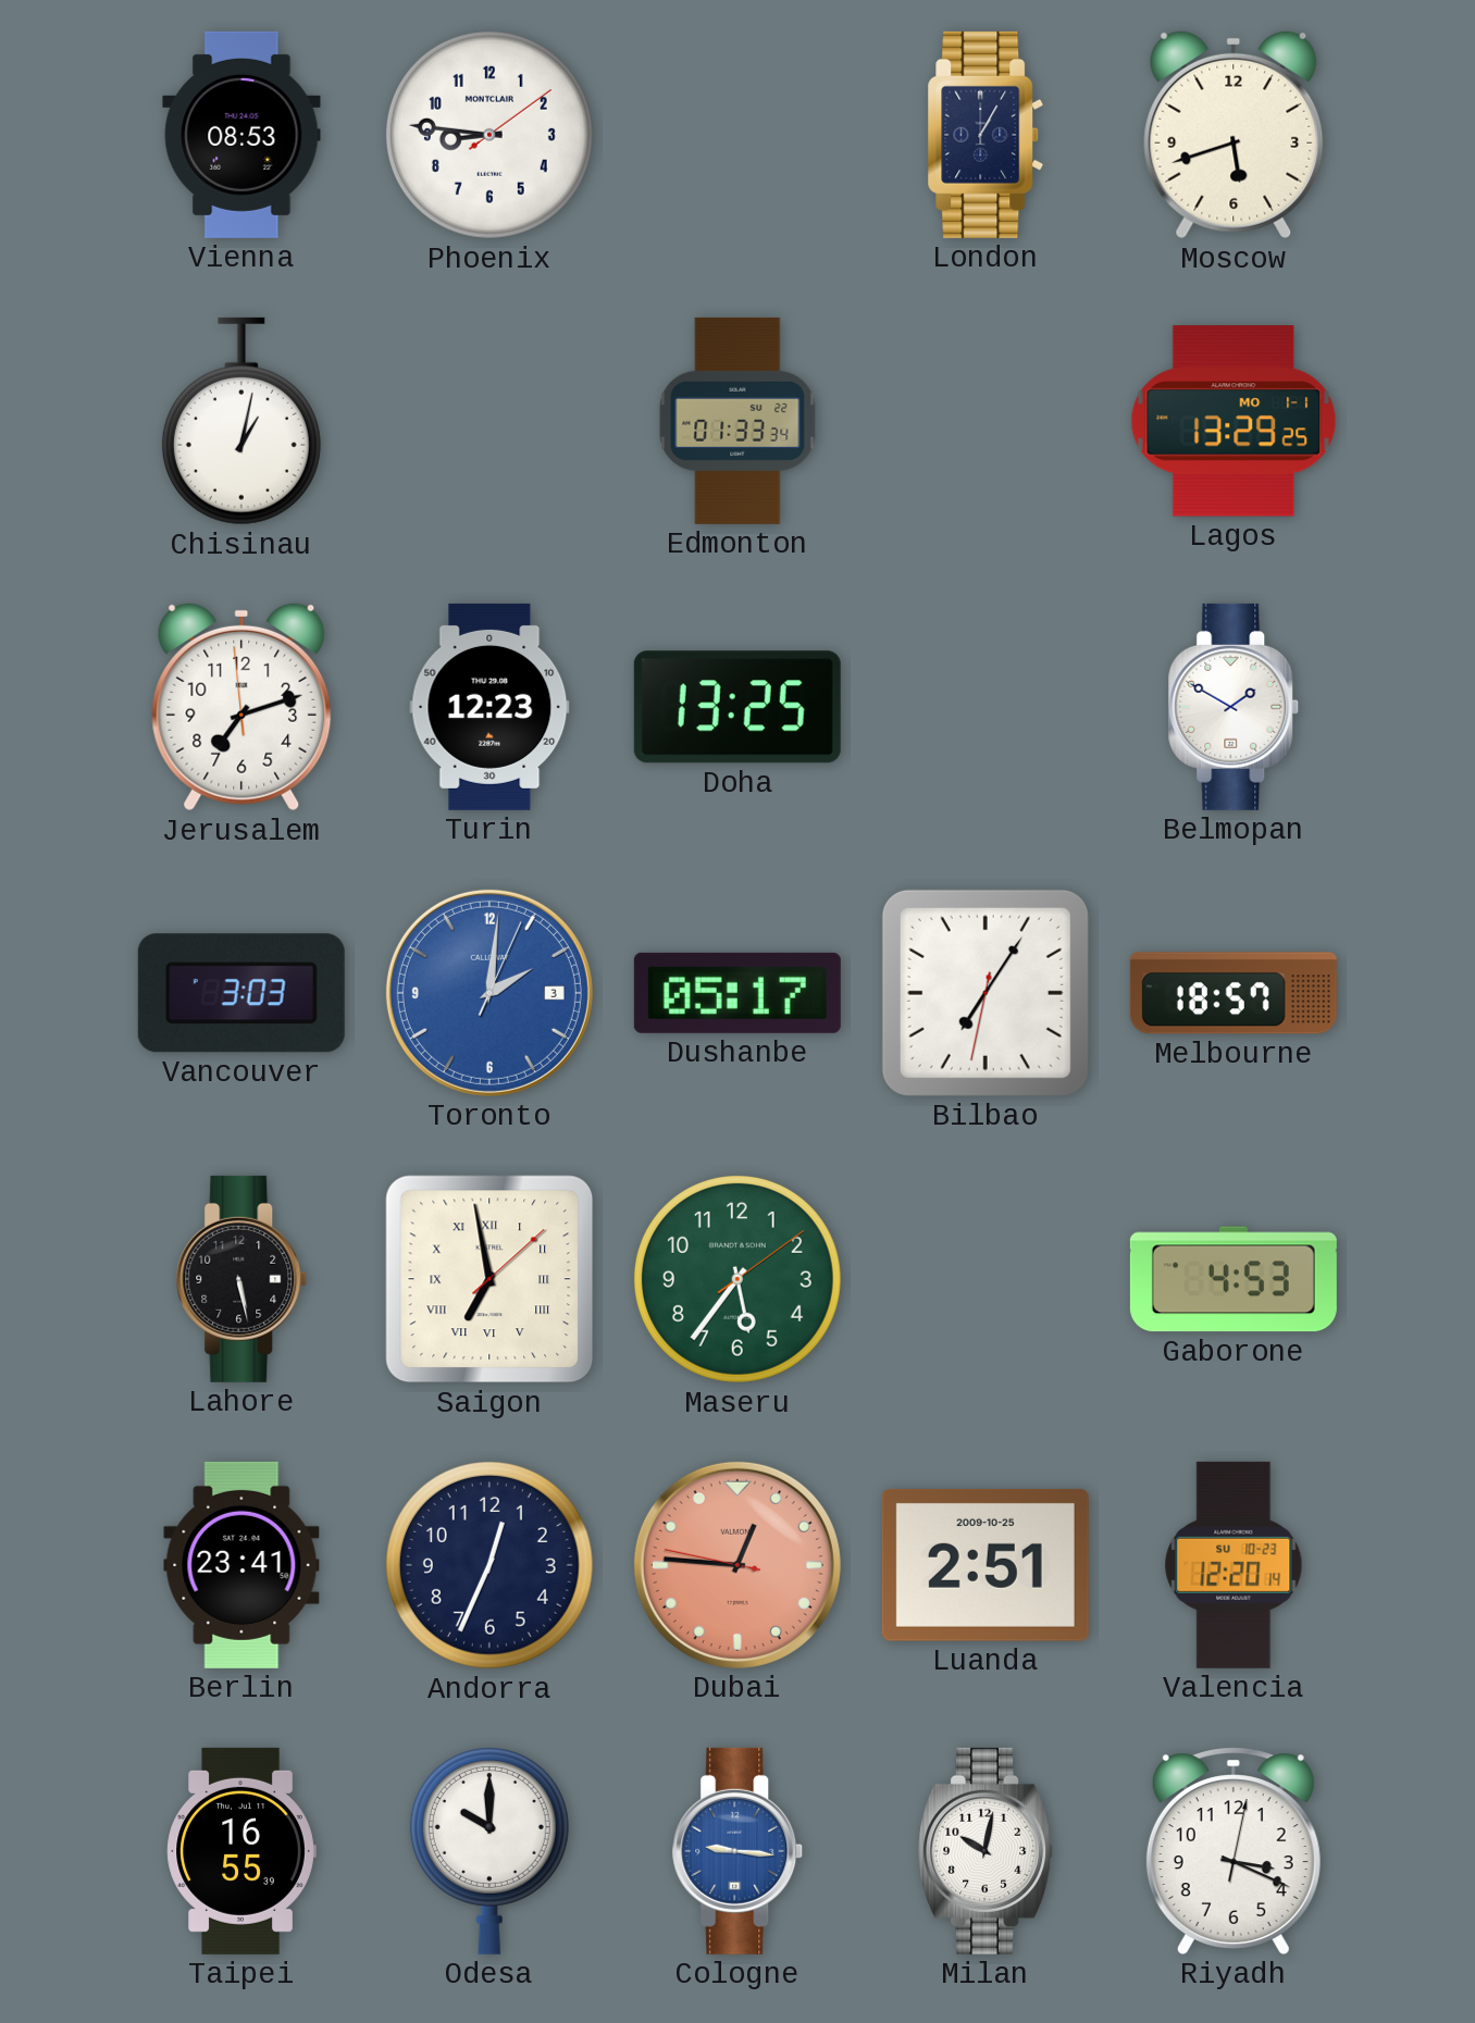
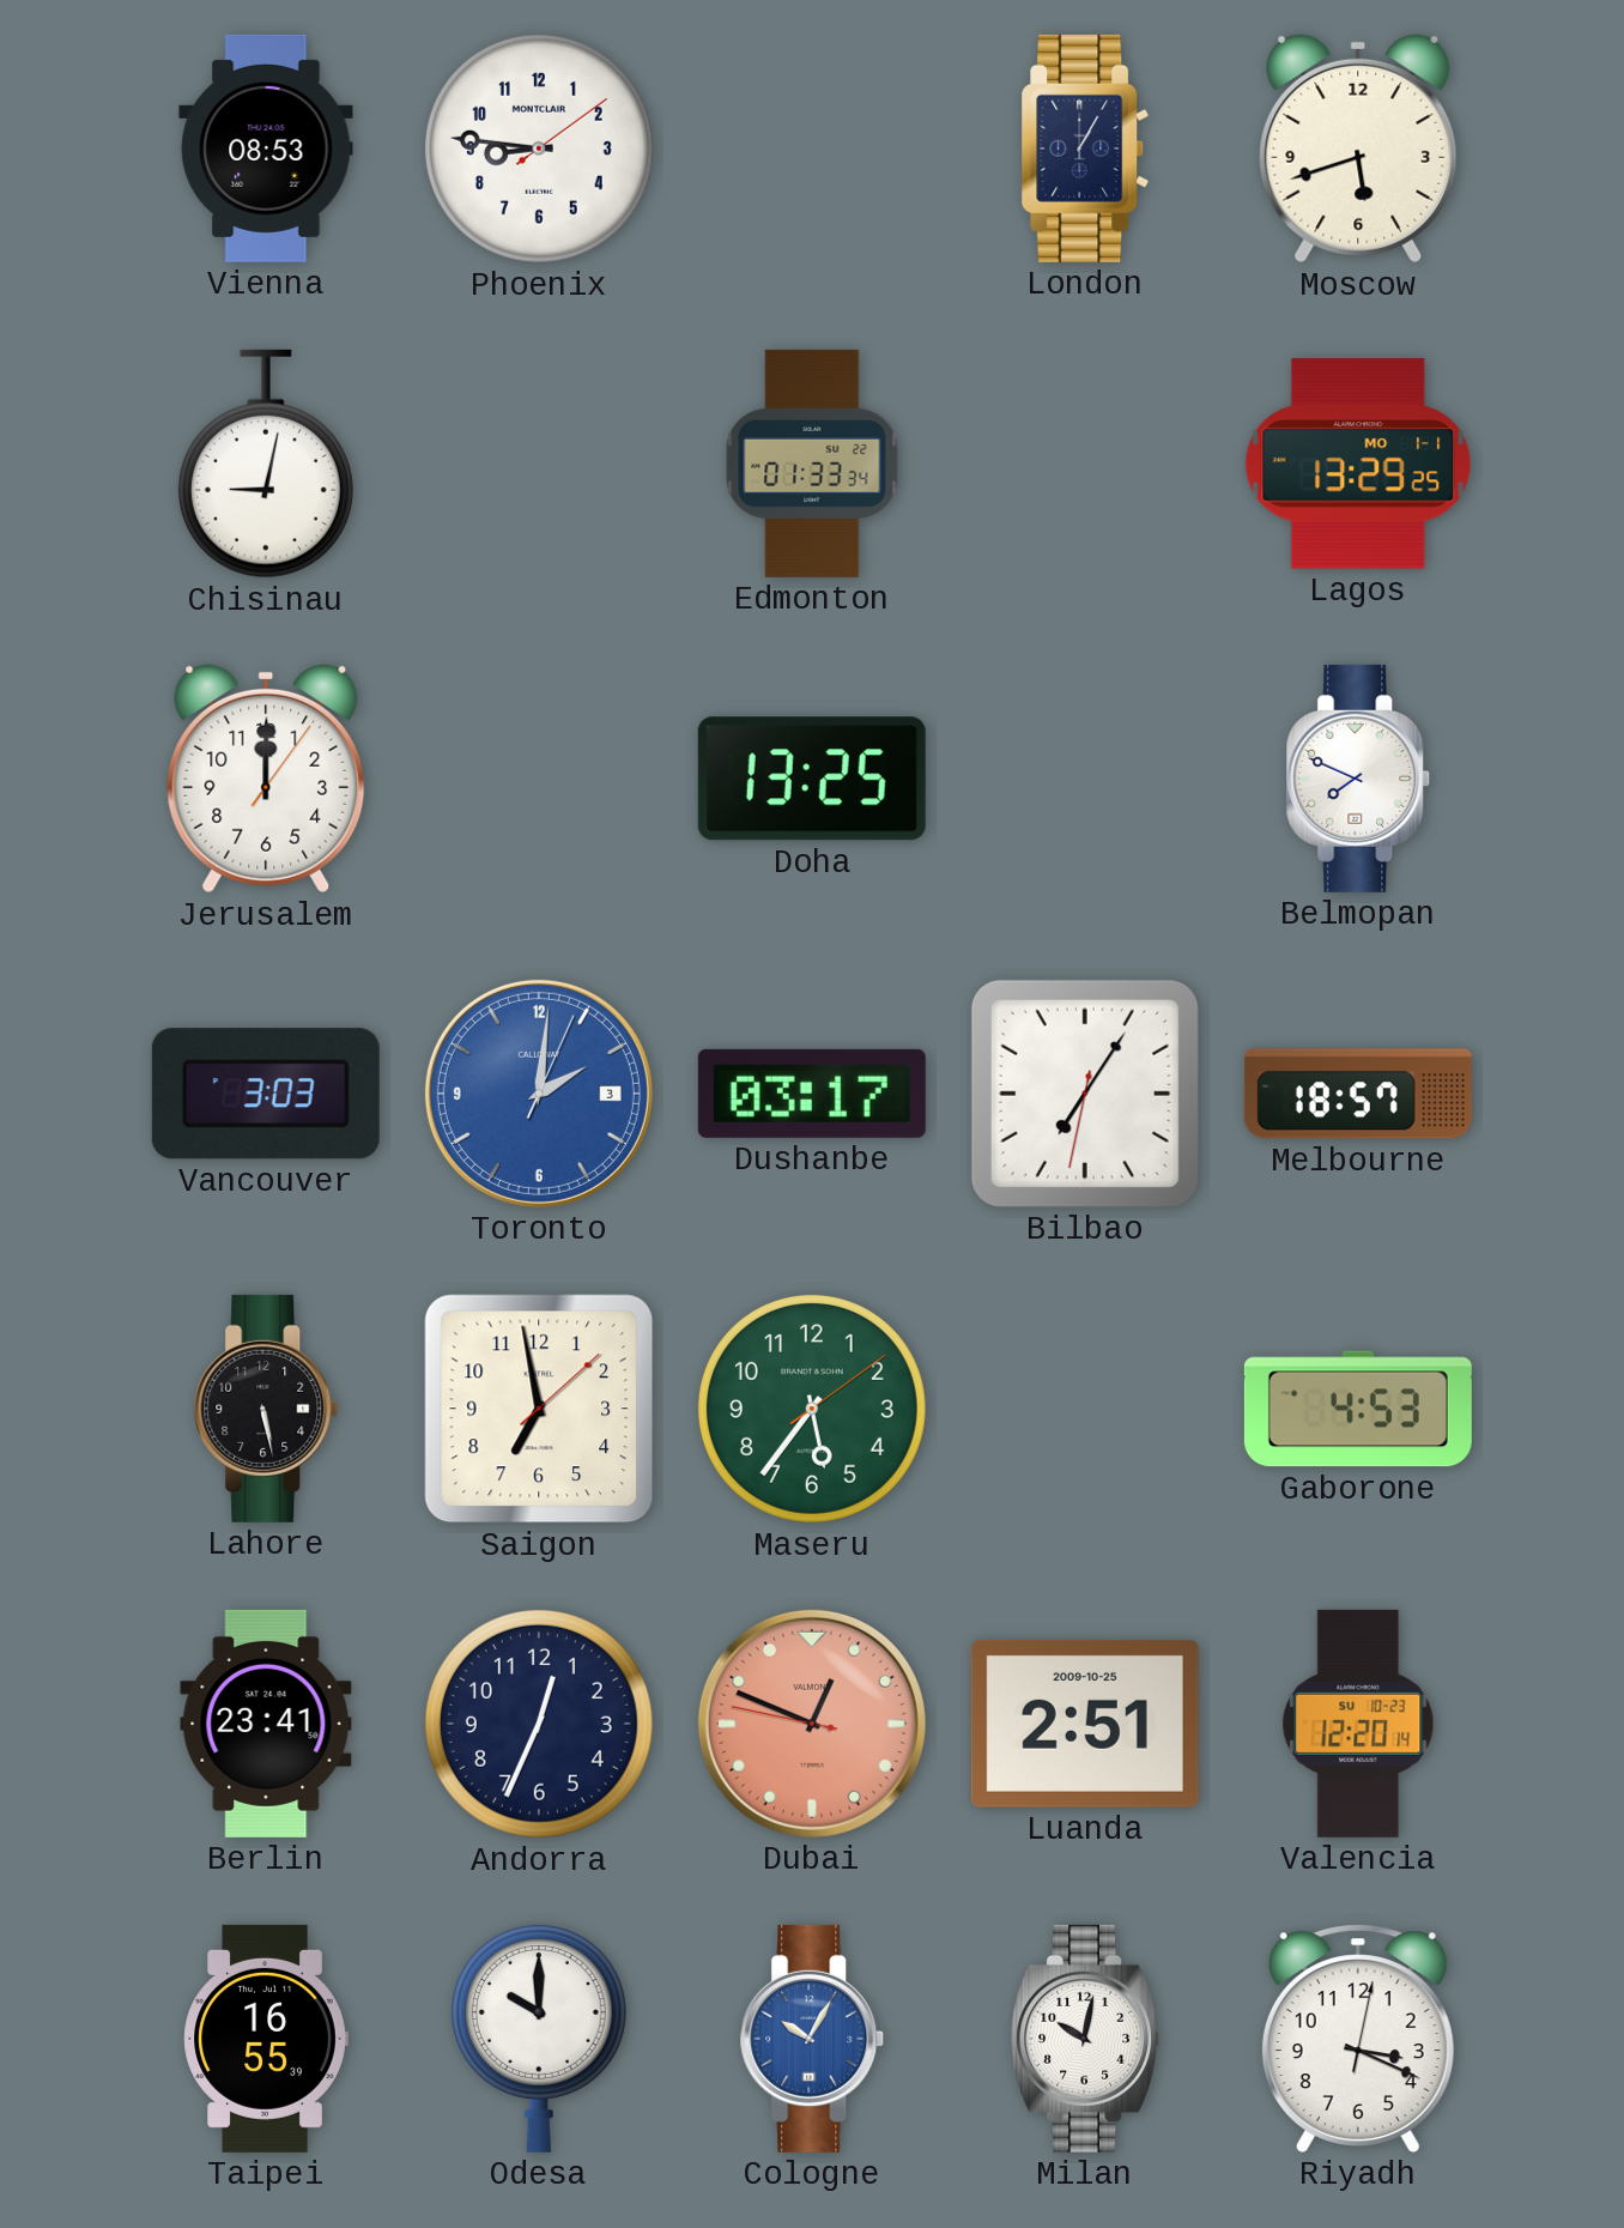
Chisinau: 1:02 -> 9:02 (266, 464)
Jerusalem: 7:11 -> 12:00 (266, 779)
Turin: 12:23 -> none (489, 707)
Belmopan: 1:50 -> 7:49 (1358, 779)
Dushanbe: 05:17 -> 03:17 (812, 1094)
Saigon numerals: Roman -> Arabic (539, 1409)
Dubai: 12:45 -> 12:48 (812, 1724)
Cologne: 9:16 -> 10:05 (812, 2039)
